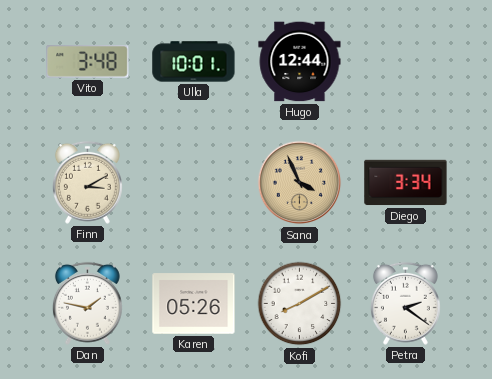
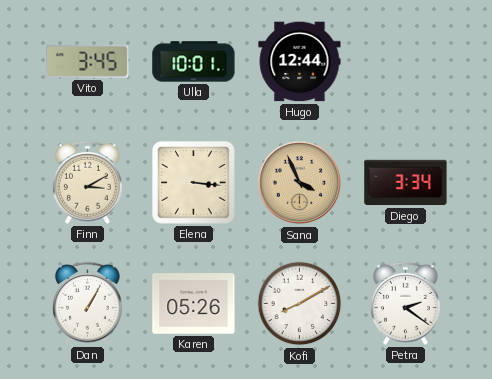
Vito: 3:48 -> 3:45 (88, 62)
Elena: none -> 3:16 (194, 183)
Dan: 1:47 -> 1:05 (87, 303)
